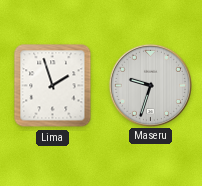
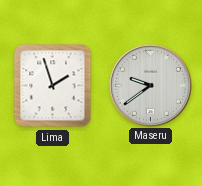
Maseru: 9:33 -> 9:39 (150, 85)
